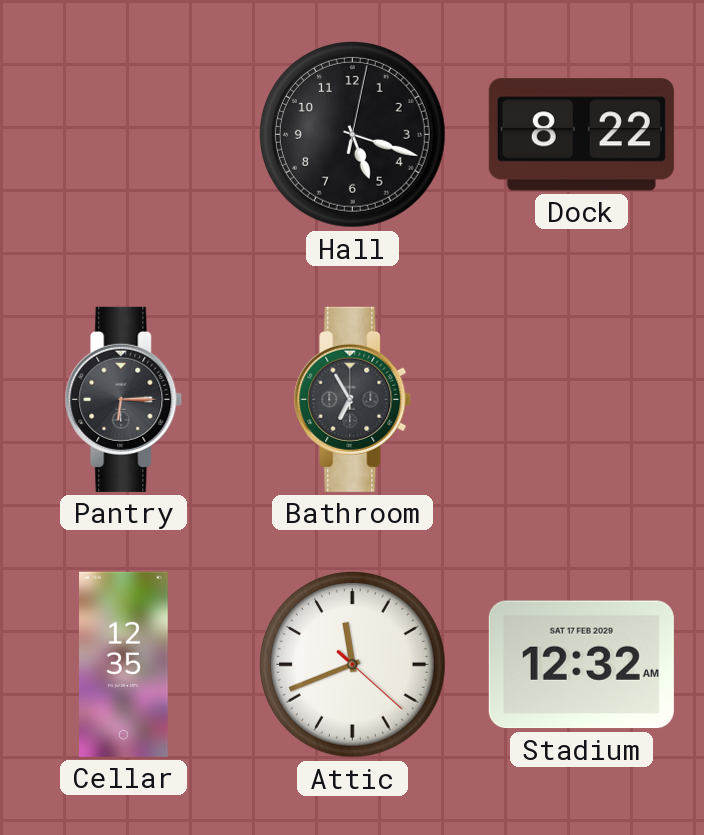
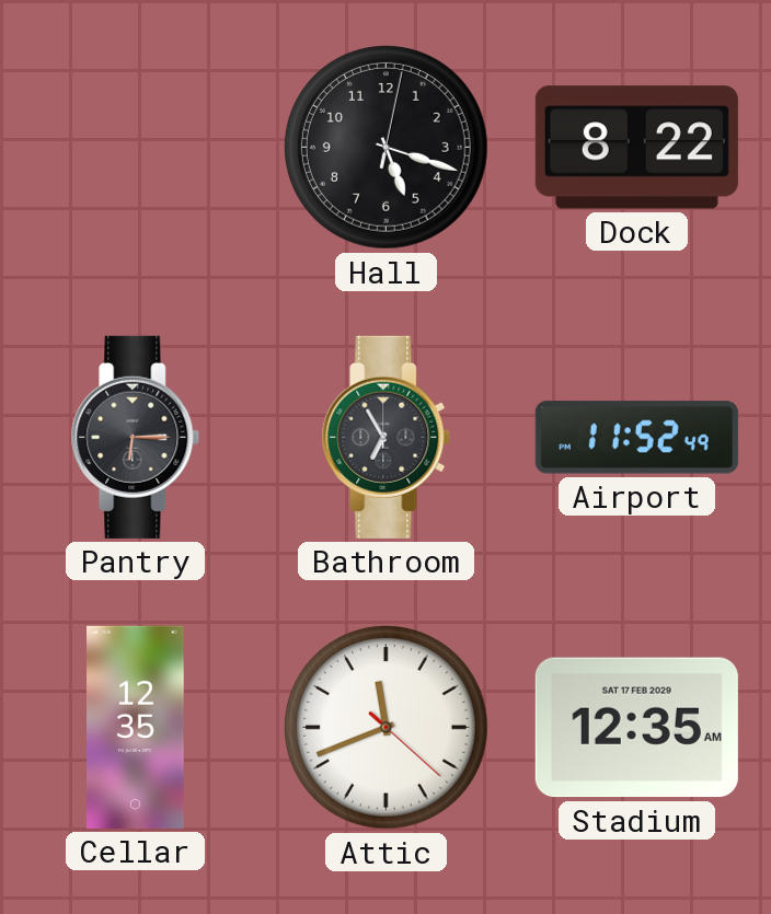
Airport: none -> 11:52 (636, 438)
Stadium: 12:32 -> 12:35 (636, 728)
